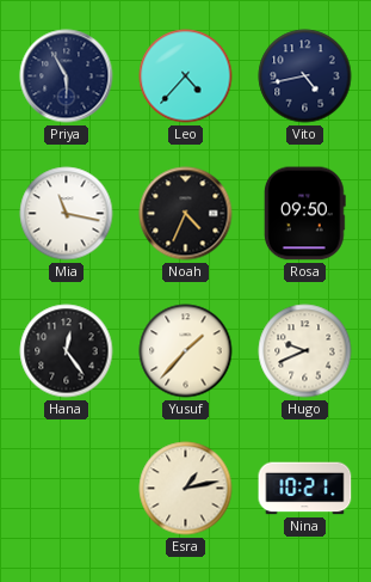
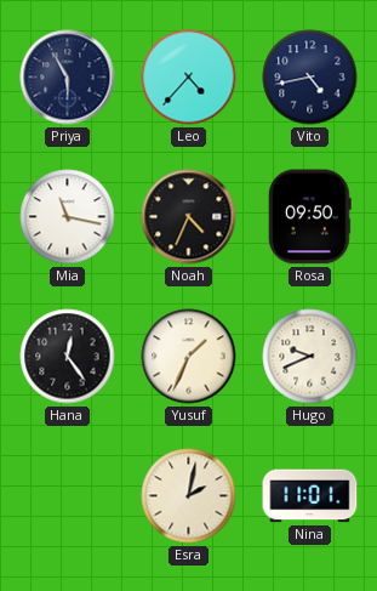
Yusuf: 1:37 -> 1:34 (189, 357)
Esra: 1:13 -> 2:02 (189, 496)
Nina: 10:21 -> 11:01 (310, 496)
